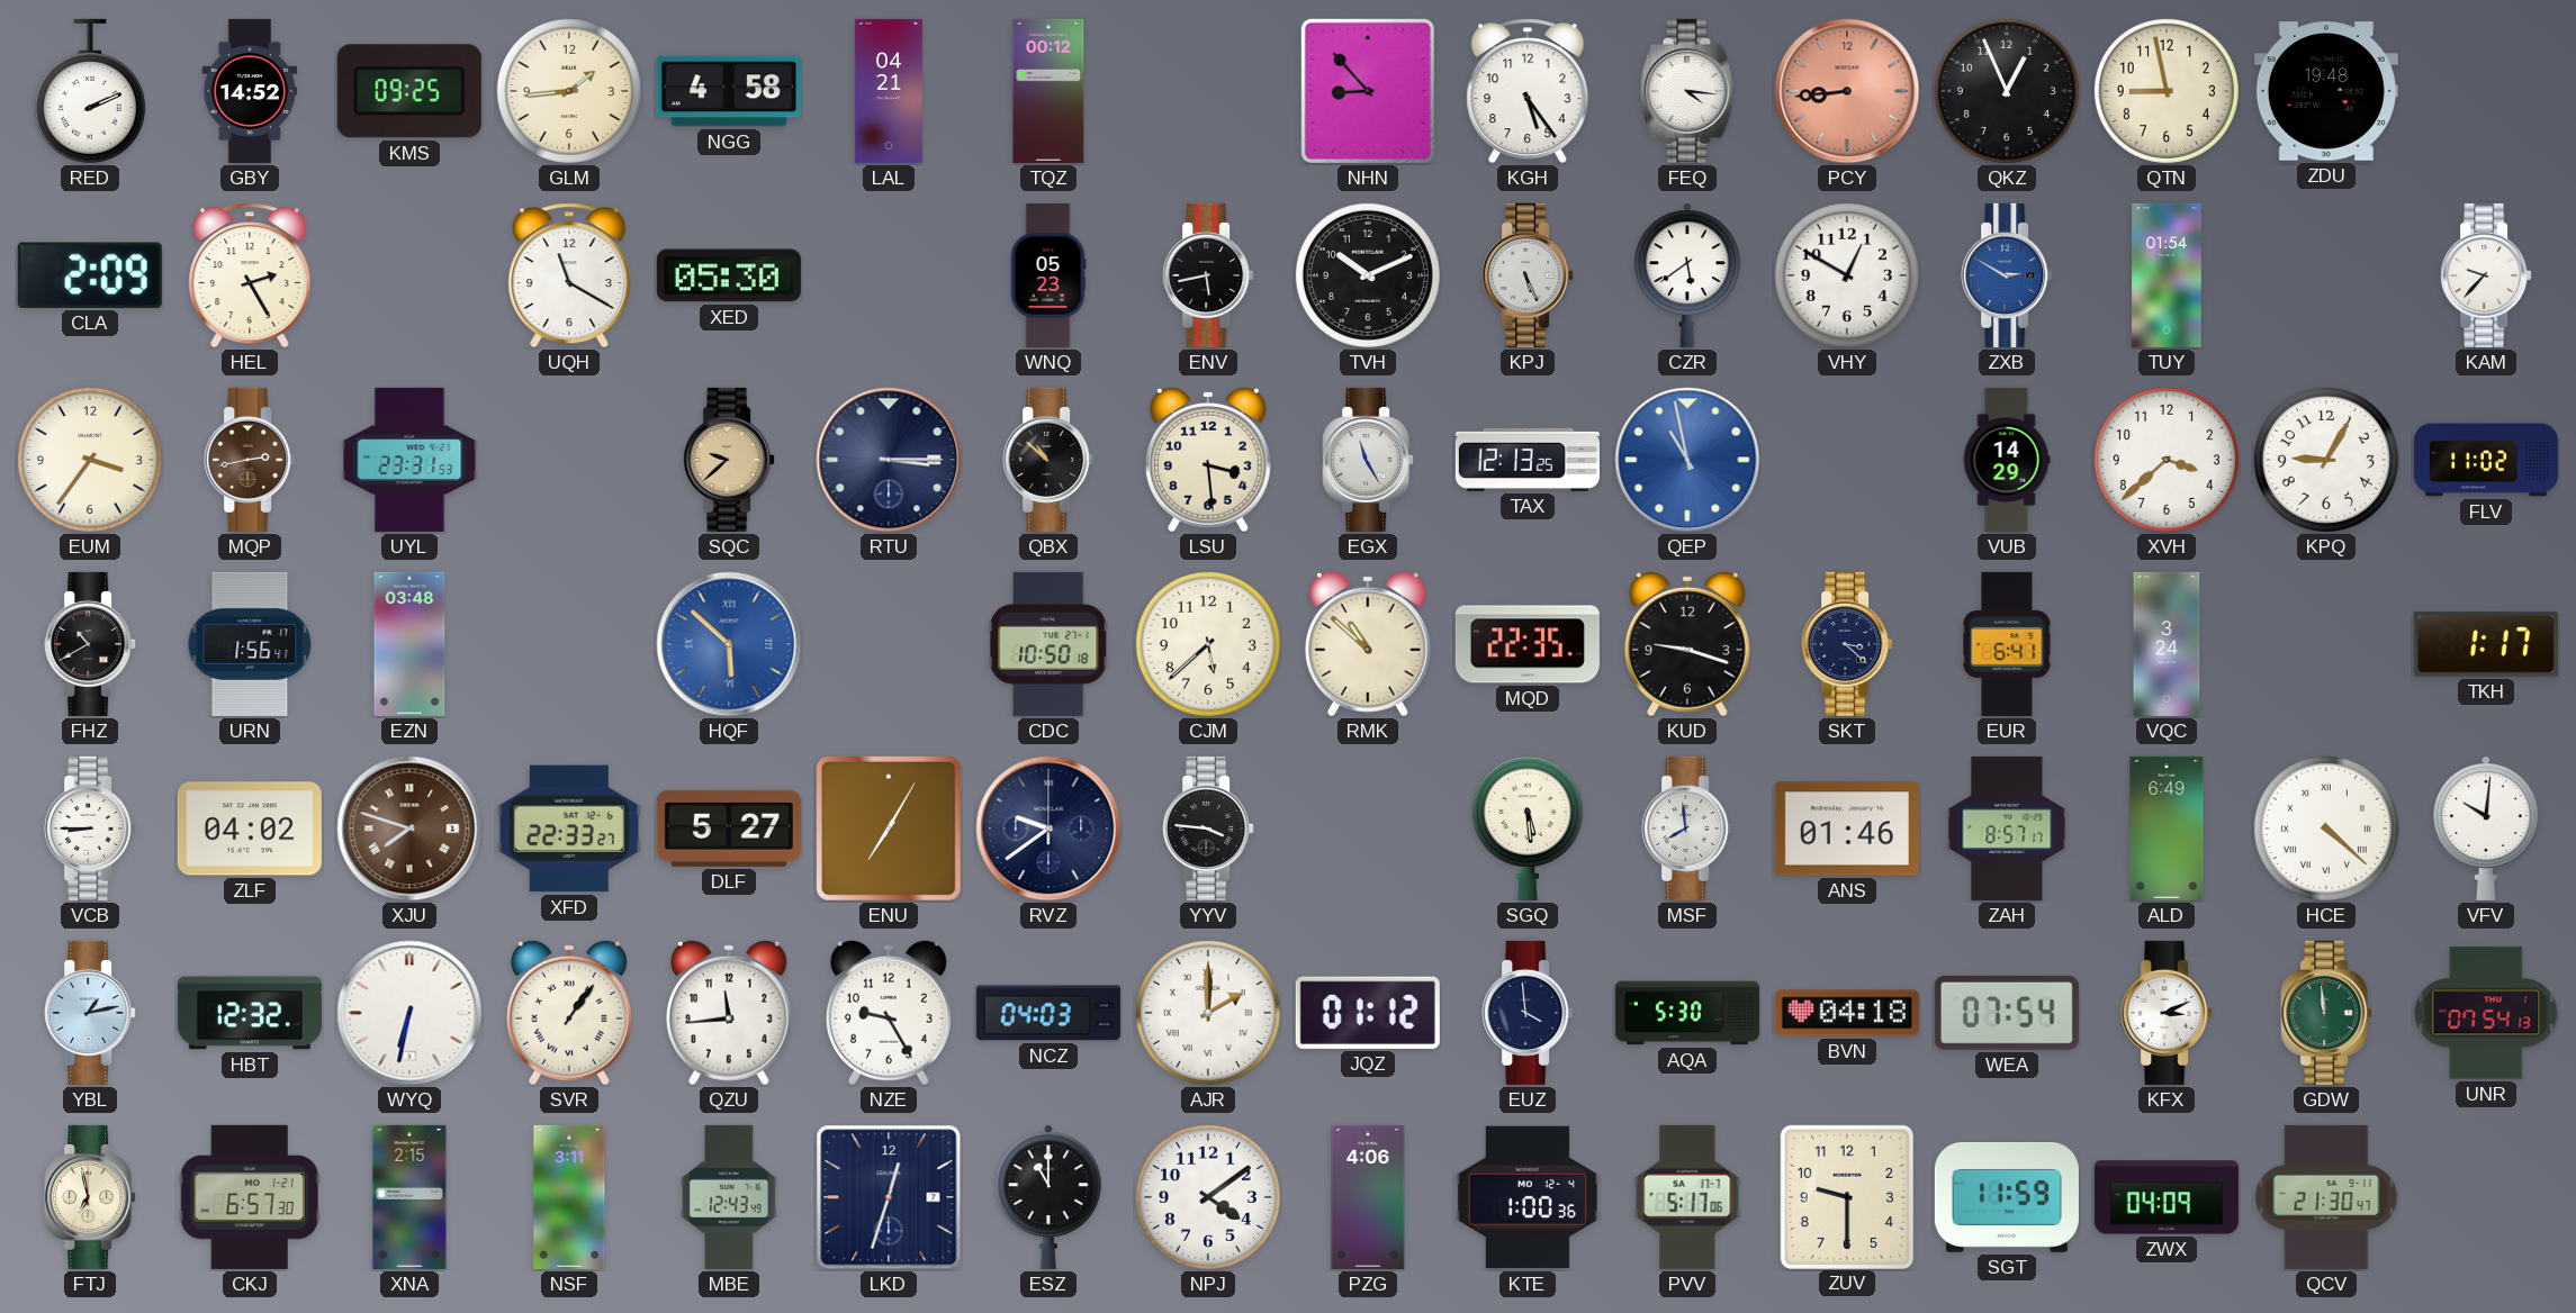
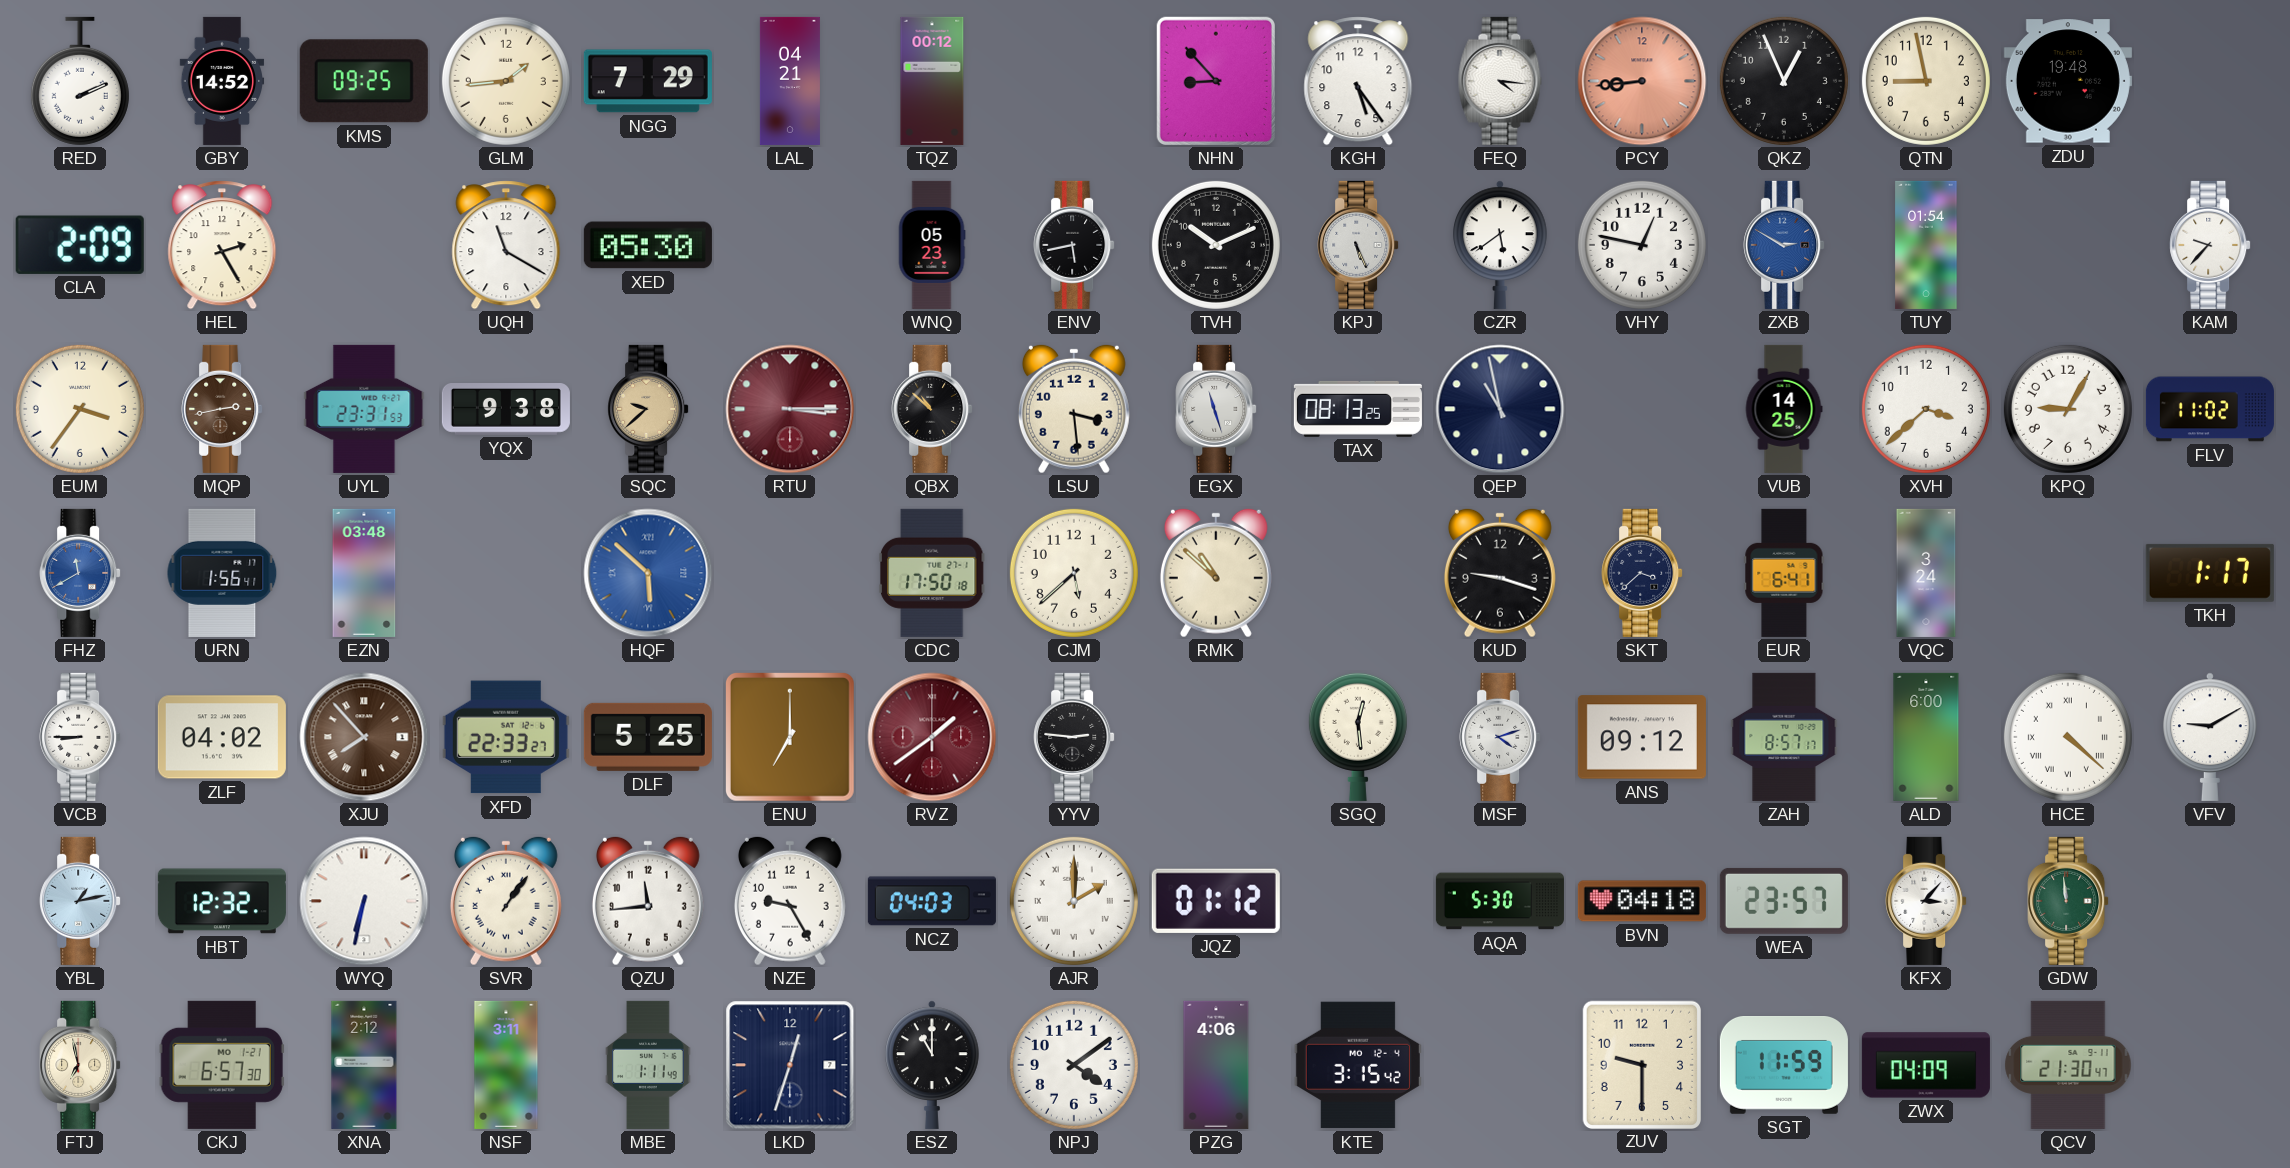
NGG: 4:58 -> 7:29 (648, 81)
VHY: 12:50 -> 12:47 (1642, 245)
YQX: none -> 9:38 (506, 410)
RTU dial: navy -> burgundy (790, 409)
EGX: 11:25 -> 11:27 (1216, 409)
TAX: 12:13 -> 08:13 (1358, 409)
QEP dial: blue -> navy (1500, 409)
VUB: 14:29 -> 14:25 (1784, 409)
FHZ: 10:40 -> 11:40 (80, 573)
FHZ dial: black -> blue (80, 573)
CDC: 10:50 -> 17:50 (932, 573)
MQD: 22:35 -> none (1528, 644)
SKT: 3:22 -> 3:38 (1642, 573)
XJU: 7:48 -> 7:53 (364, 737)
DLF: 5:27 -> 5:25 (648, 737)
ENU: 7:05 -> 7:00 (790, 737)
RVZ: 9:39 -> 1:39 (932, 737)
RVZ dial: navy -> burgundy (932, 737)
YYV: 3:46 -> 2:46 (1074, 737)
SGQ: 5:29 -> 12:29 (1358, 736)
MSF: 7:59 -> 4:12 (1500, 737)
ANS: 01:46 -> 09:12 (1642, 737)
ALD: 6:49 -> 6:00 (1926, 737)
VFV: 10:01 -> 9:10 (2210, 737)
EUZ: 3:59 -> none (1528, 1013)
WEA: 07:54 -> 23:57 (1784, 901)
KFX: 3:11 -> 3:07 (1926, 901)
UNR: 07:54 -> none (2486, 1013)
XNA: 2:15 -> 2:12 (364, 1065)
MBE: 12:43 -> 1:11 (648, 1065)
KTE: 1:00 -> 3:15 (1358, 1065)
PVV: 5:17 -> none (1687, 1197)
